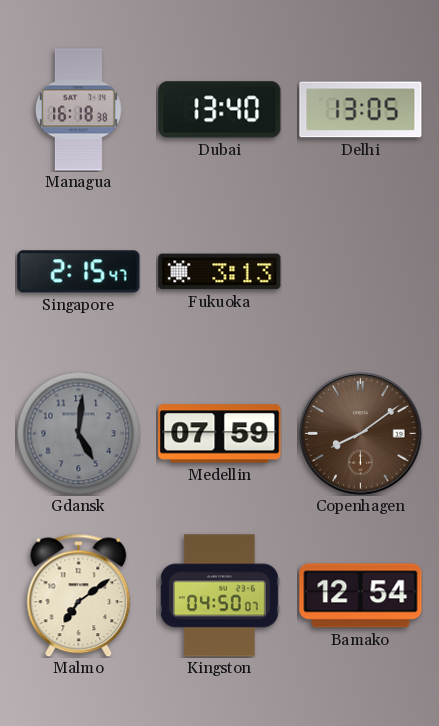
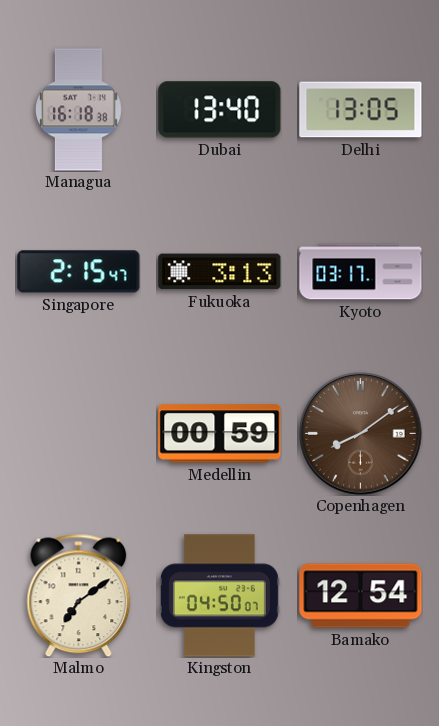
Kyoto: none -> 03:17 (361, 272)
Gdansk: 5:01 -> none (78, 433)
Medellin: 07:59 -> 00:59 (220, 434)
